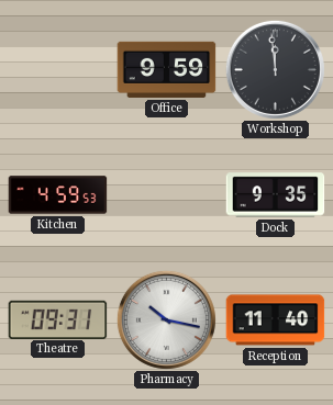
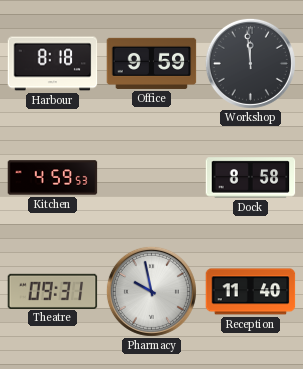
Harbour: none -> 8:18 (53, 64)
Dock: 9:35 -> 8:58 (251, 178)
Pharmacy: 10:17 -> 9:58 (151, 291)
